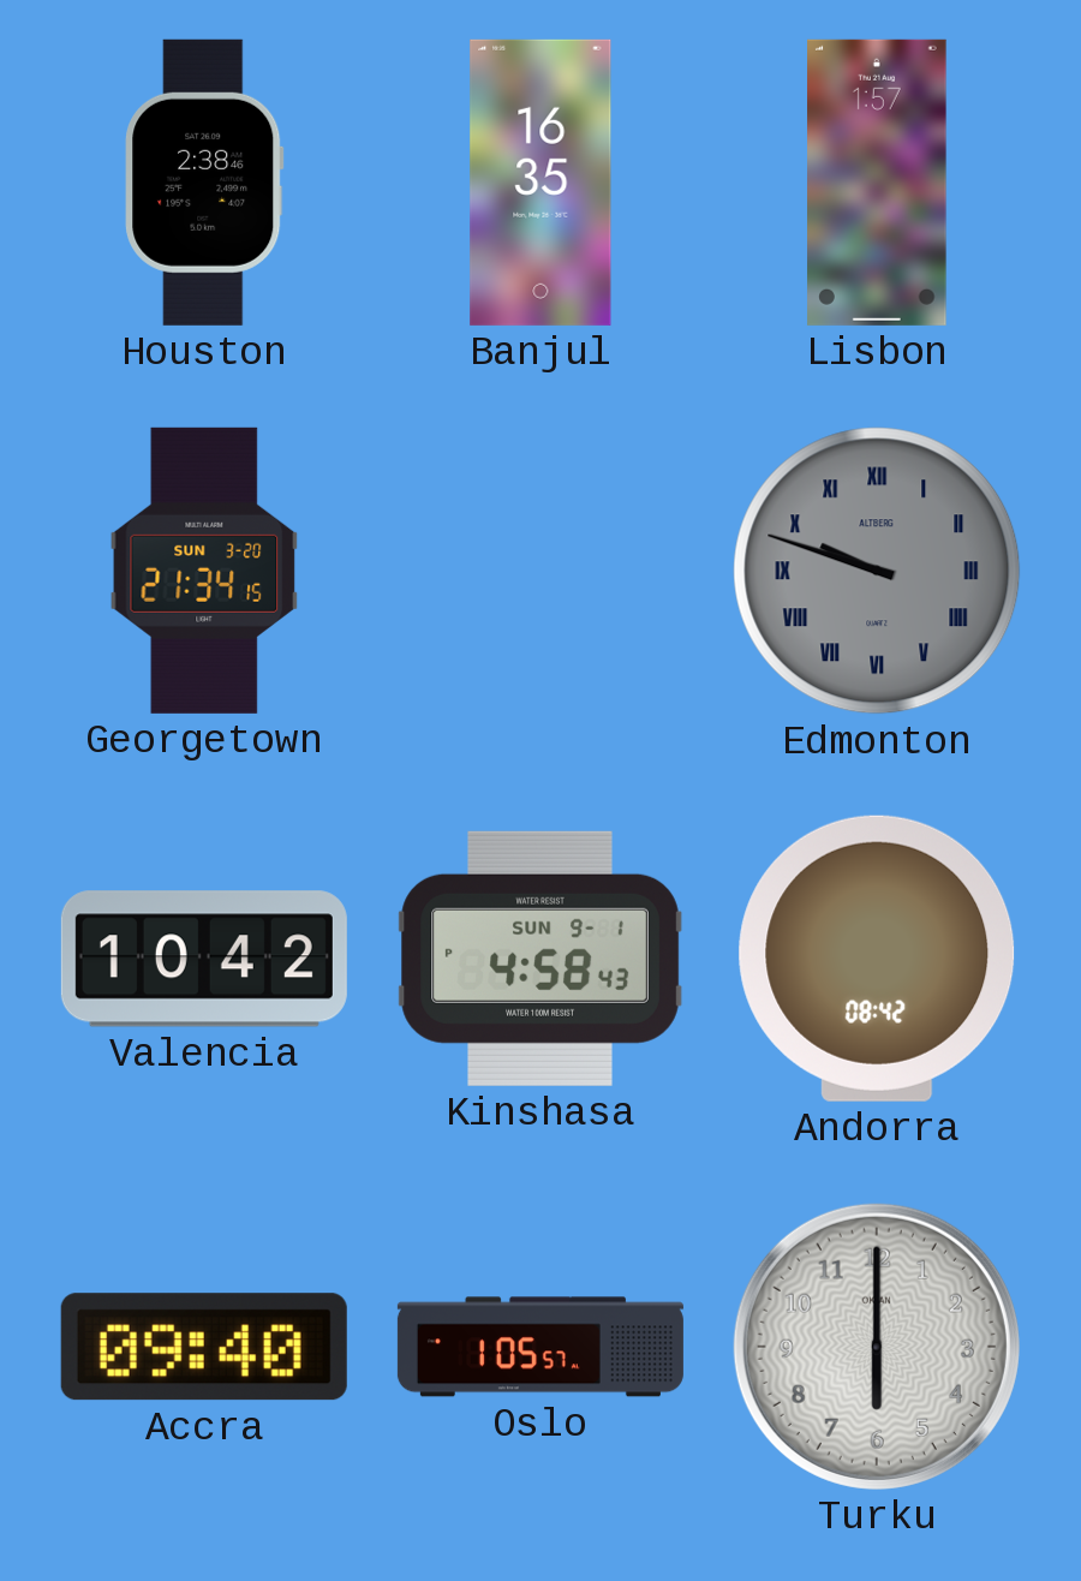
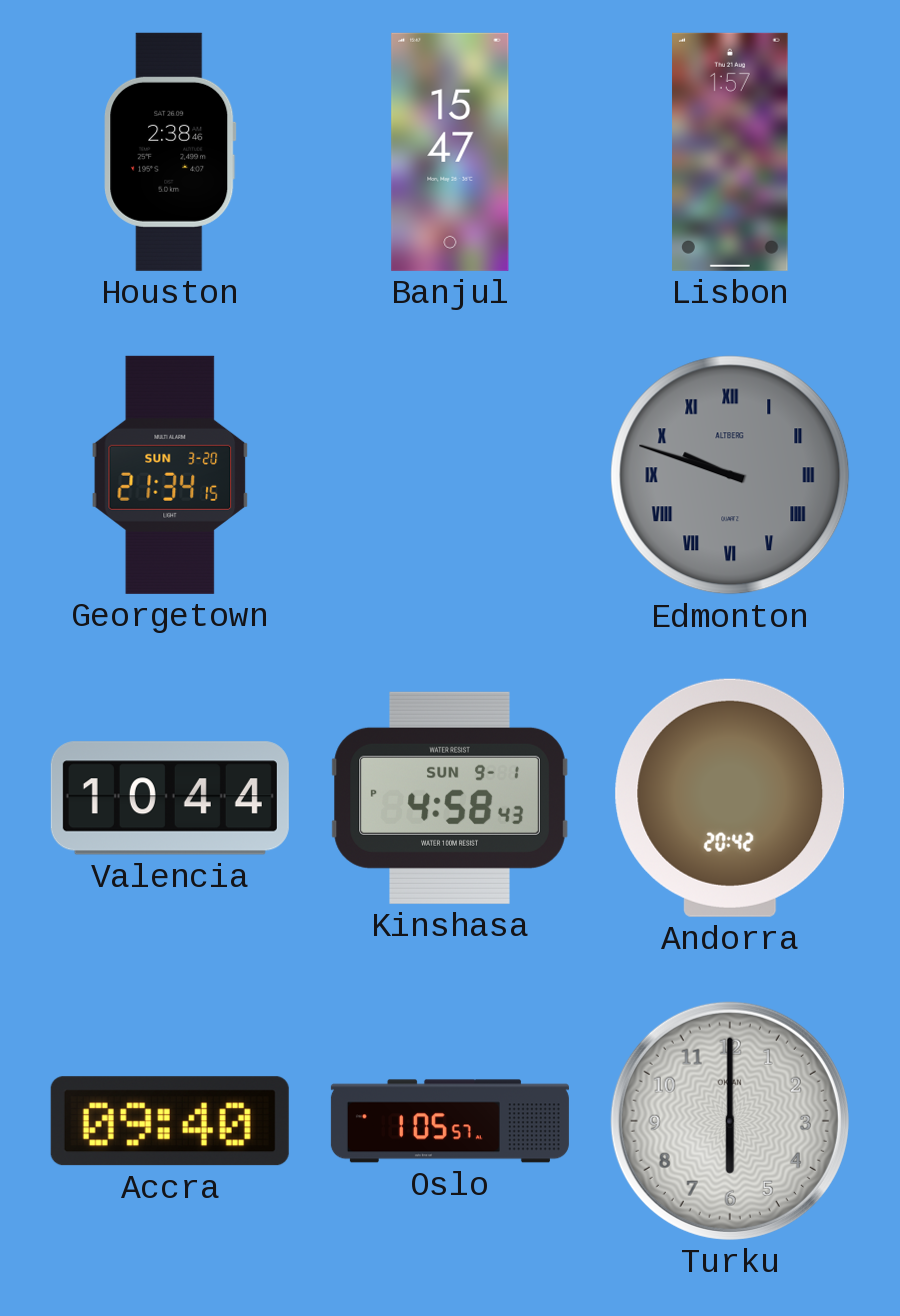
Banjul: 16:35 -> 15:47 (450, 152)
Valencia: 10:42 -> 10:44 (170, 798)
Andorra: 08:42 -> 20:42 (730, 798)
